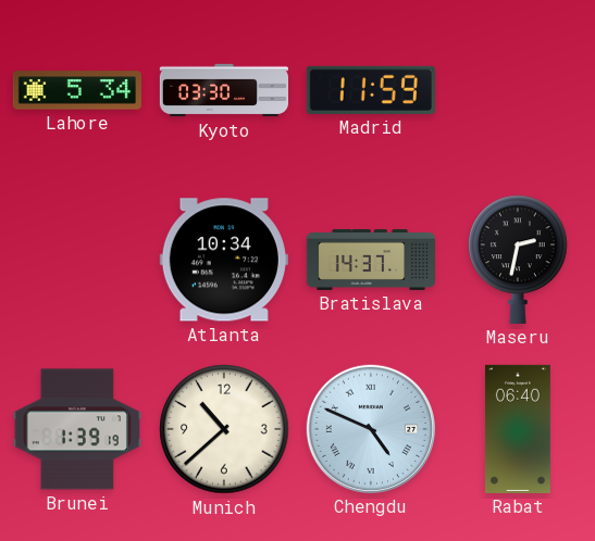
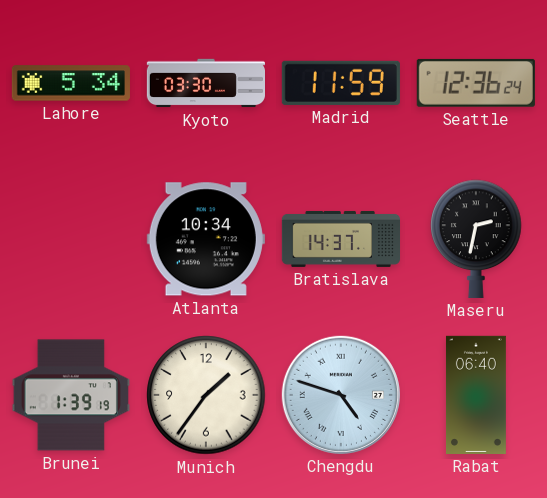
Seattle: none -> 12:36 (476, 83)
Munich: 10:38 -> 1:36 (206, 395)
Chengdu: 4:49 -> 4:48 (341, 395)
